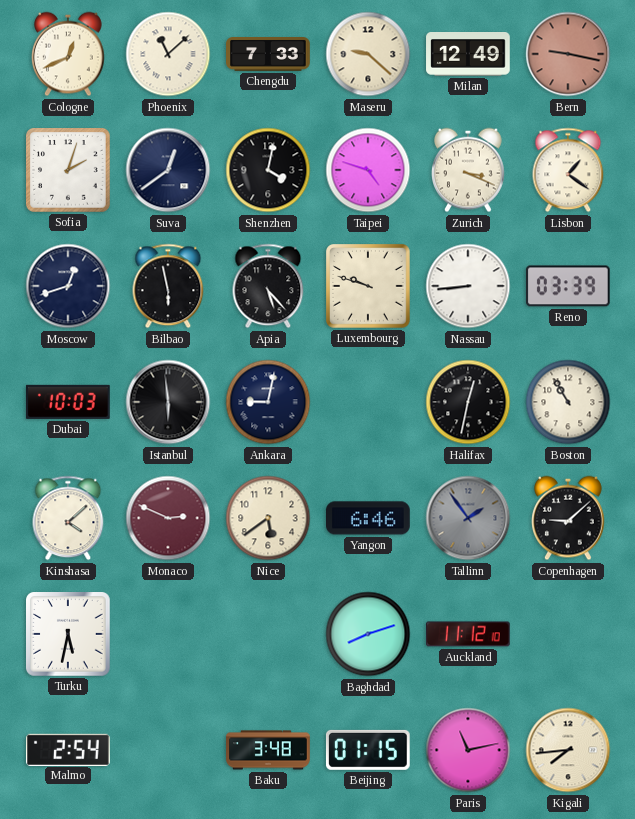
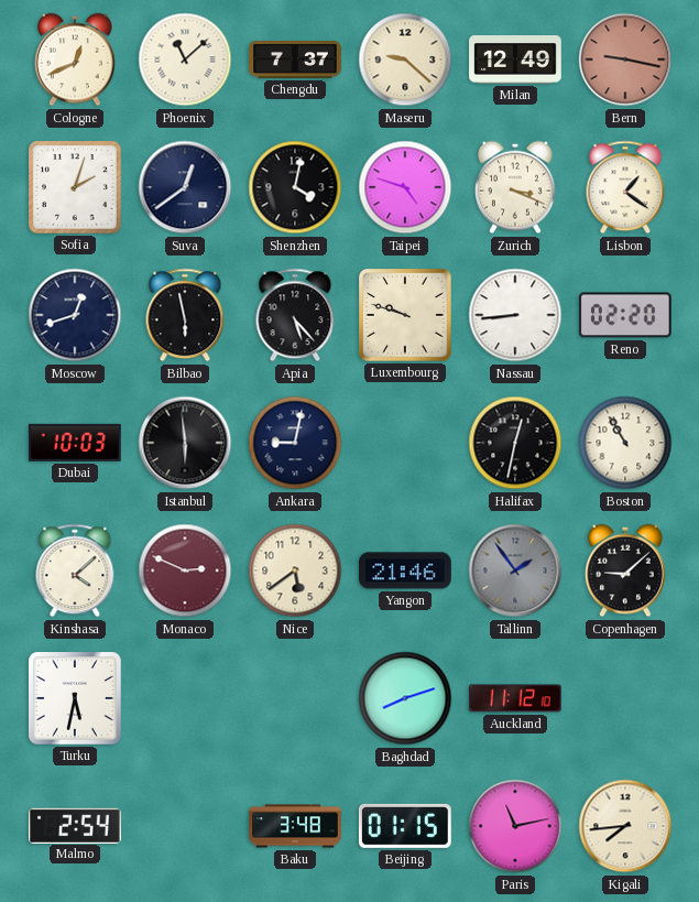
Chengdu: 7:33 -> 7:37 (295, 61)
Reno: 03:39 -> 02:20 (625, 315)
Yangon: 6:46 -> 21:46 (406, 570)
